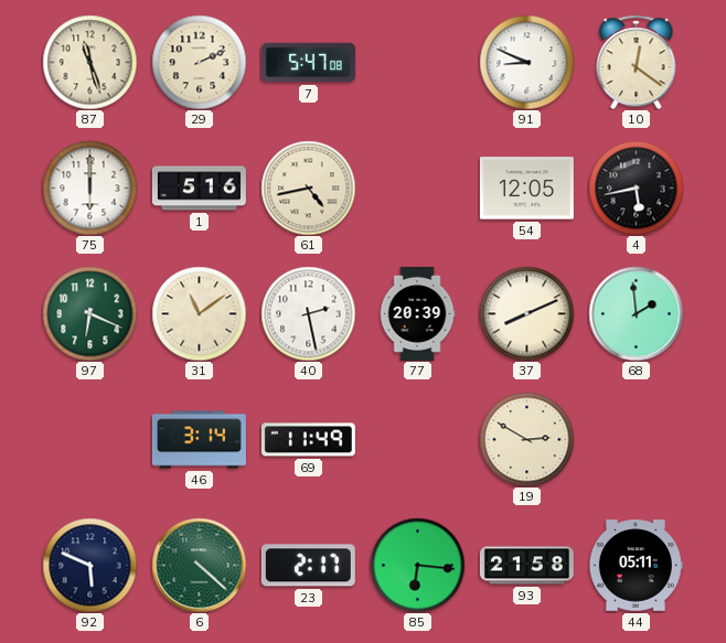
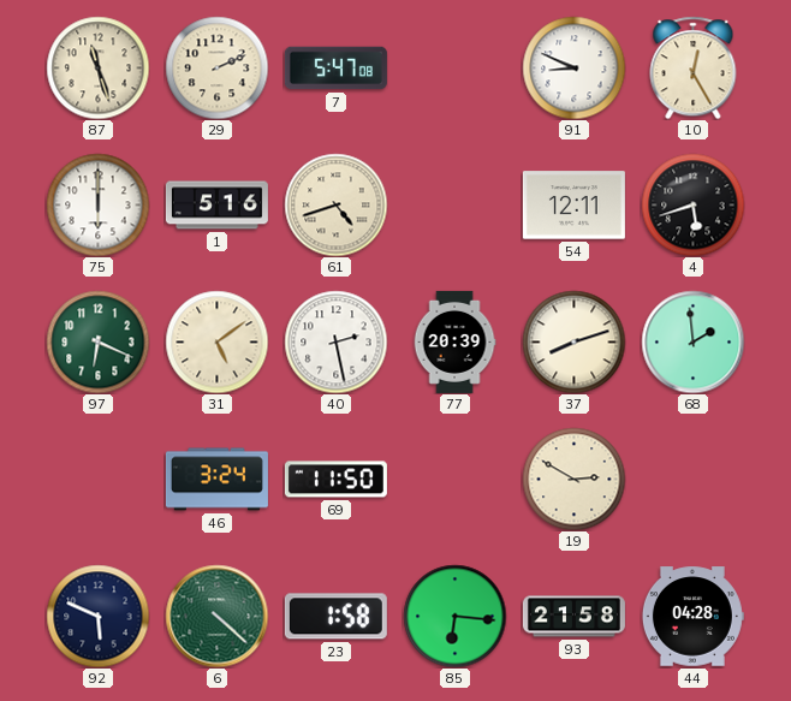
10: 12:21 -> 12:25 (694, 67)
61: 4:43 -> 4:42 (335, 204)
54: 12:05 -> 12:11 (573, 206)
4: 5:43 -> 5:42 (692, 204)
31: 11:09 -> 5:09 (216, 341)
37: 8:11 -> 8:12 (573, 341)
46: 3:14 -> 3:24 (216, 480)
69: 11:49 -> 11:50 (335, 480)
23: 2:17 -> 1:58 (335, 617)
44: 05:11 -> 04:28 (692, 617)
